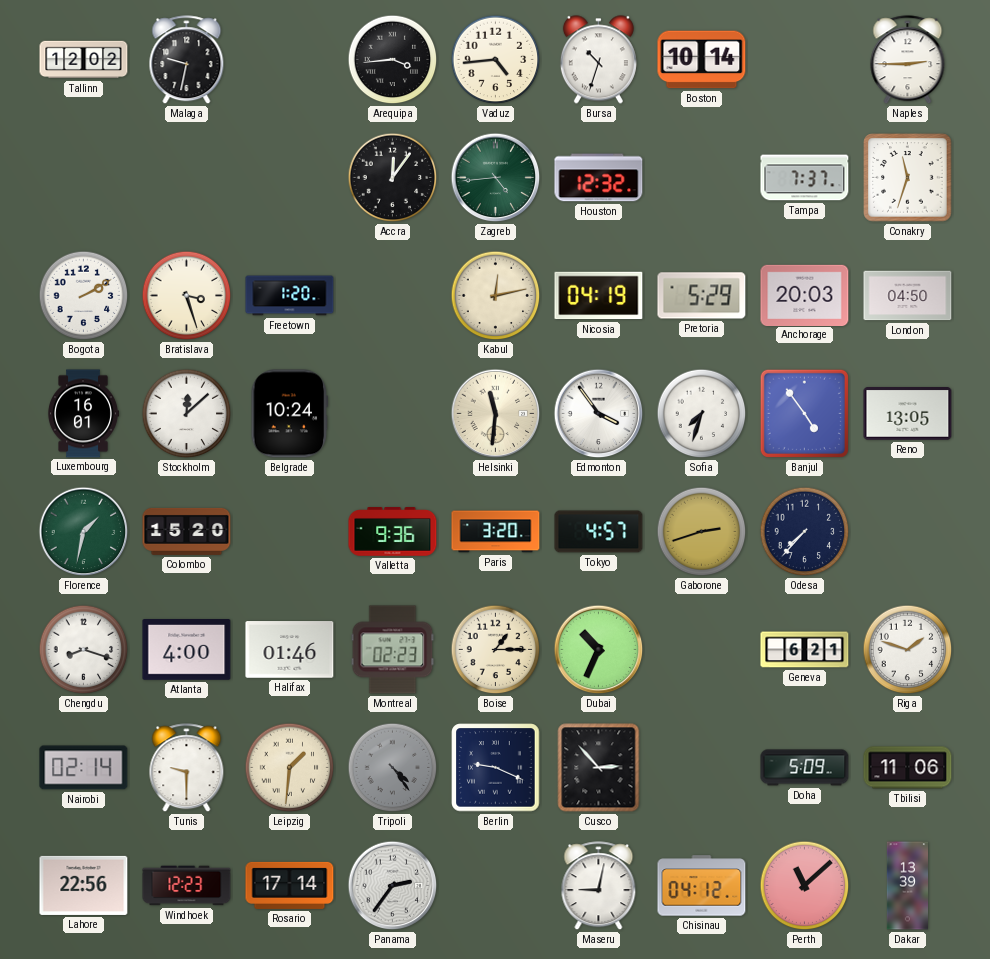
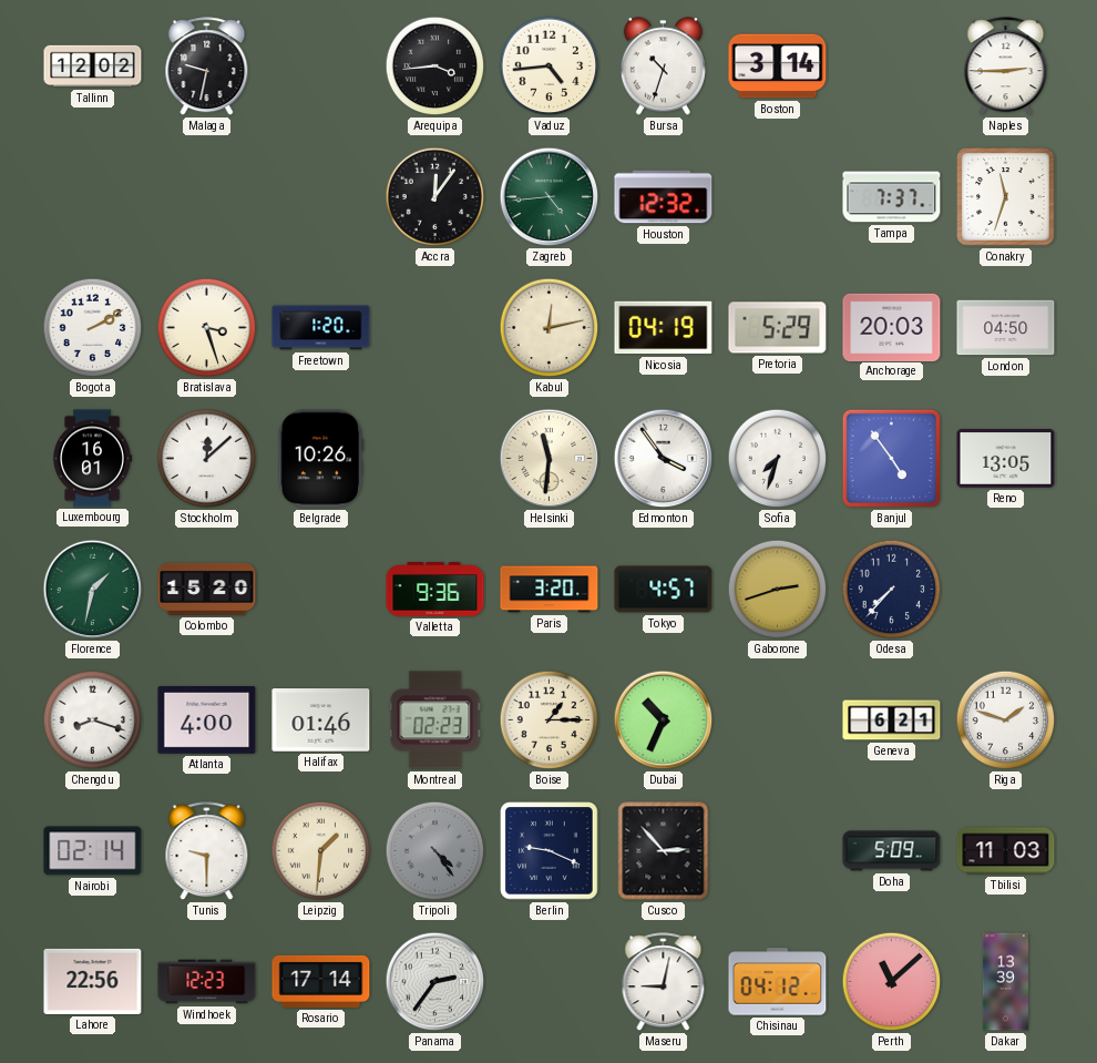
Boston: 10:14 -> 3:14 (778, 67)
Belgrade: 10:24 -> 10:26 (321, 459)
Tbilisi: 11:06 -> 11:03 (1006, 851)
